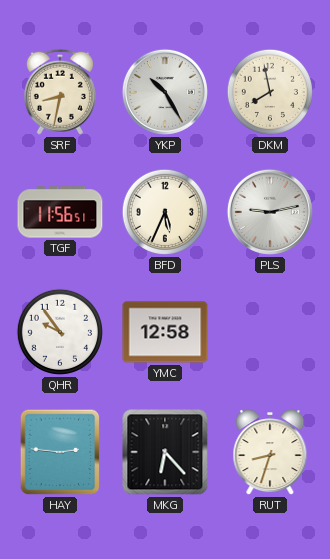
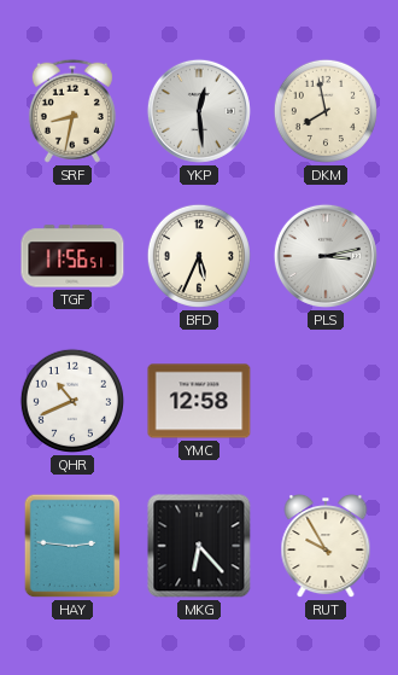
YKP: 10:25 -> 12:29 (199, 111)
PLS: 9:13 -> 3:13 (326, 256)
QHR: 9:54 -> 10:41 (72, 401)
RUT: 8:33 -> 9:55 (326, 547)
